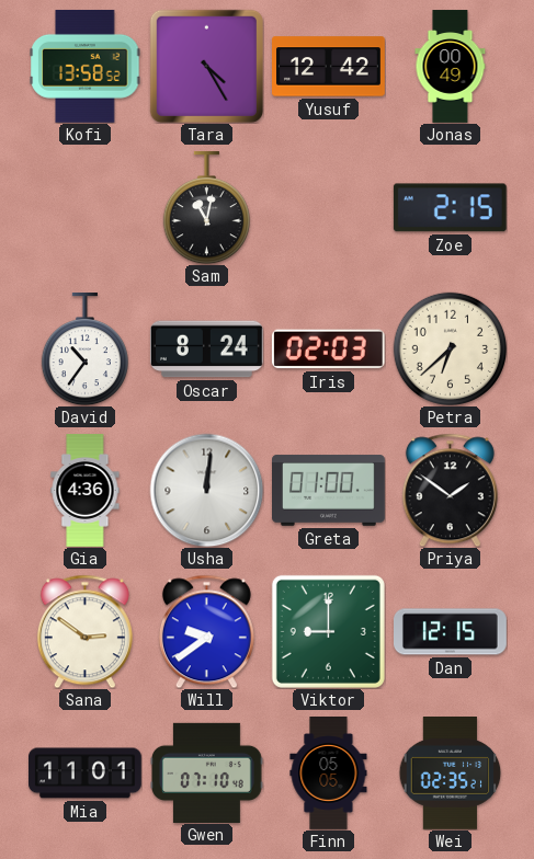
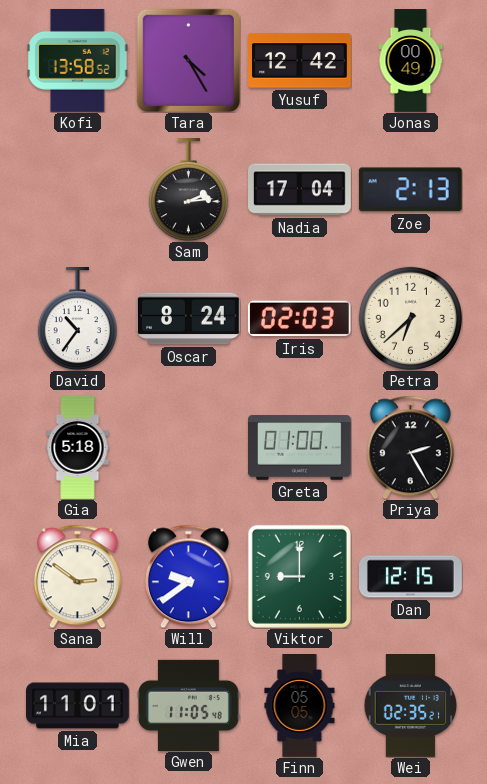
Sam: 11:02 -> 2:14 (188, 190)
Nadia: none -> 17:04 (300, 190)
Zoe: 2:15 -> 2:13 (410, 190)
Gia: 4:36 -> 5:18 (78, 448)
Usha: 12:01 -> none (206, 490)
Priya: 1:51 -> 2:25 (410, 447)
Gwen: 07:10 -> 11:05 (189, 705)
